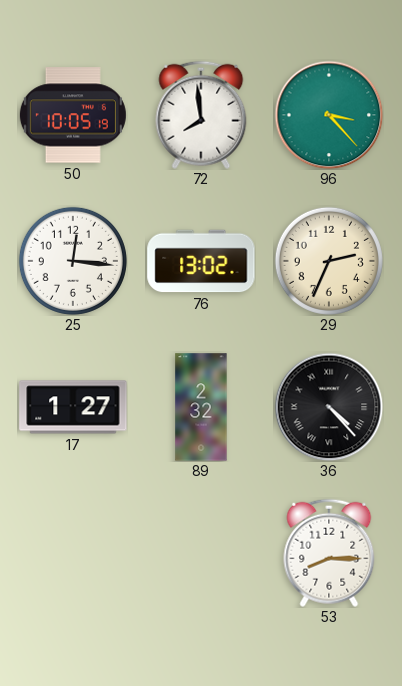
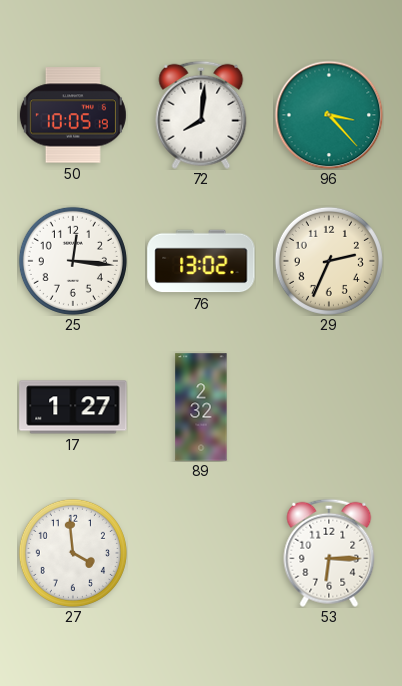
72: 7:59 -> 8:01 (201, 115)
36: 4:23 -> none (329, 407)
27: none -> 3:59 (73, 553)
53: 8:15 -> 6:15 (329, 553)
